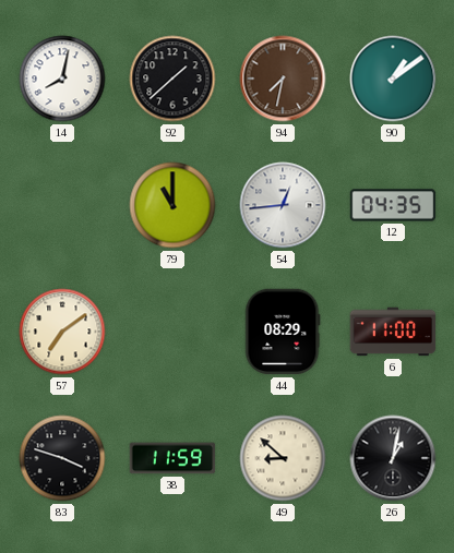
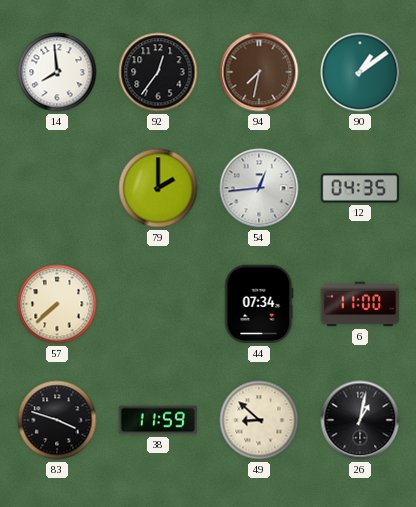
14: 8:02 -> 7:59 (57, 72)
92: 1:38 -> 12:36 (158, 72)
79: 11:00 -> 2:00 (158, 188)
57: 7:09 -> 7:38 (57, 304)
44: 08:29 -> 07:34 (259, 304)
